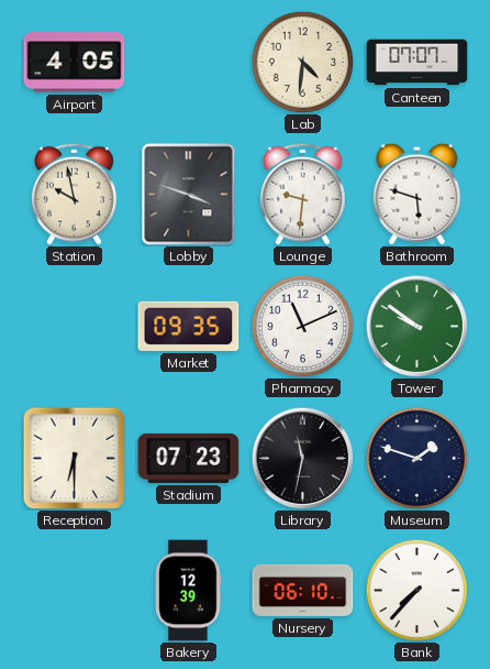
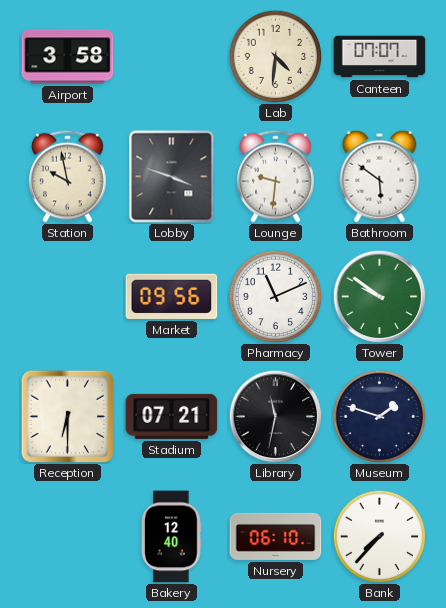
Airport: 4:05 -> 3:58 (68, 57)
Bathroom: 5:48 -> 5:51 (380, 176)
Market: 09:35 -> 09:56 (172, 296)
Stadium: 07:23 -> 07:21 (172, 416)
Bakery: 12:39 -> 12:40 (172, 537)
